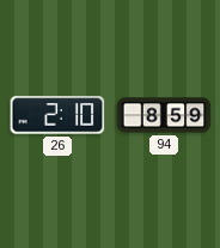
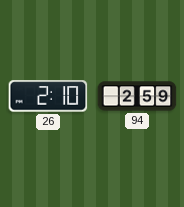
94: 8:59 -> 2:59 (137, 96)
